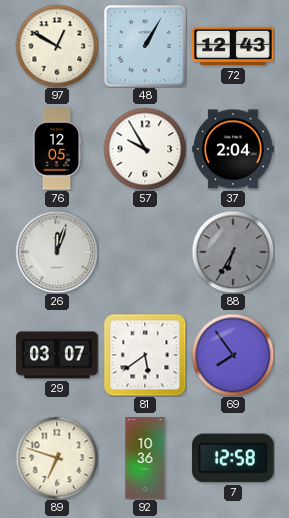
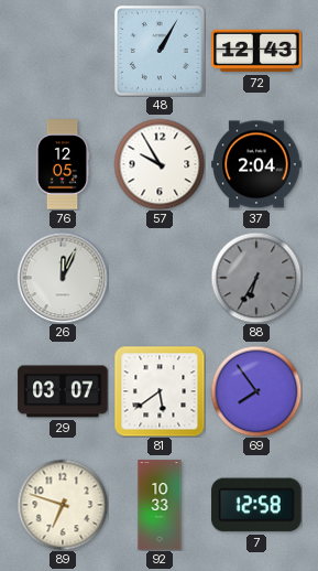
97: 12:50 -> none (57, 46)
26: 12:03 -> 12:04 (63, 278)
92: 10:36 -> 10:33 (160, 505)
